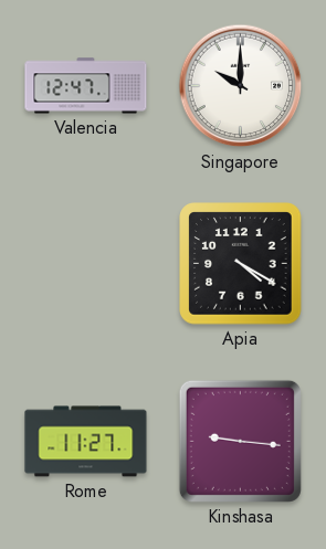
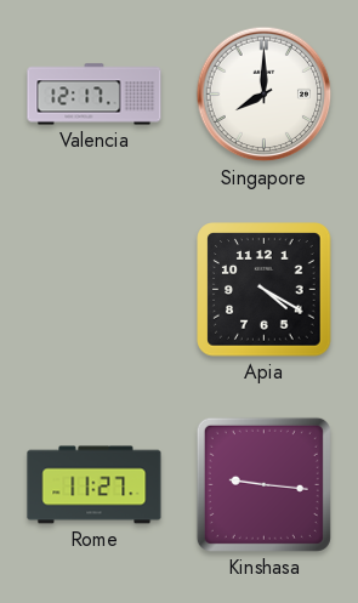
Valencia: 12:47 -> 12:17 (95, 95)
Singapore: 10:00 -> 8:00 (265, 95)
